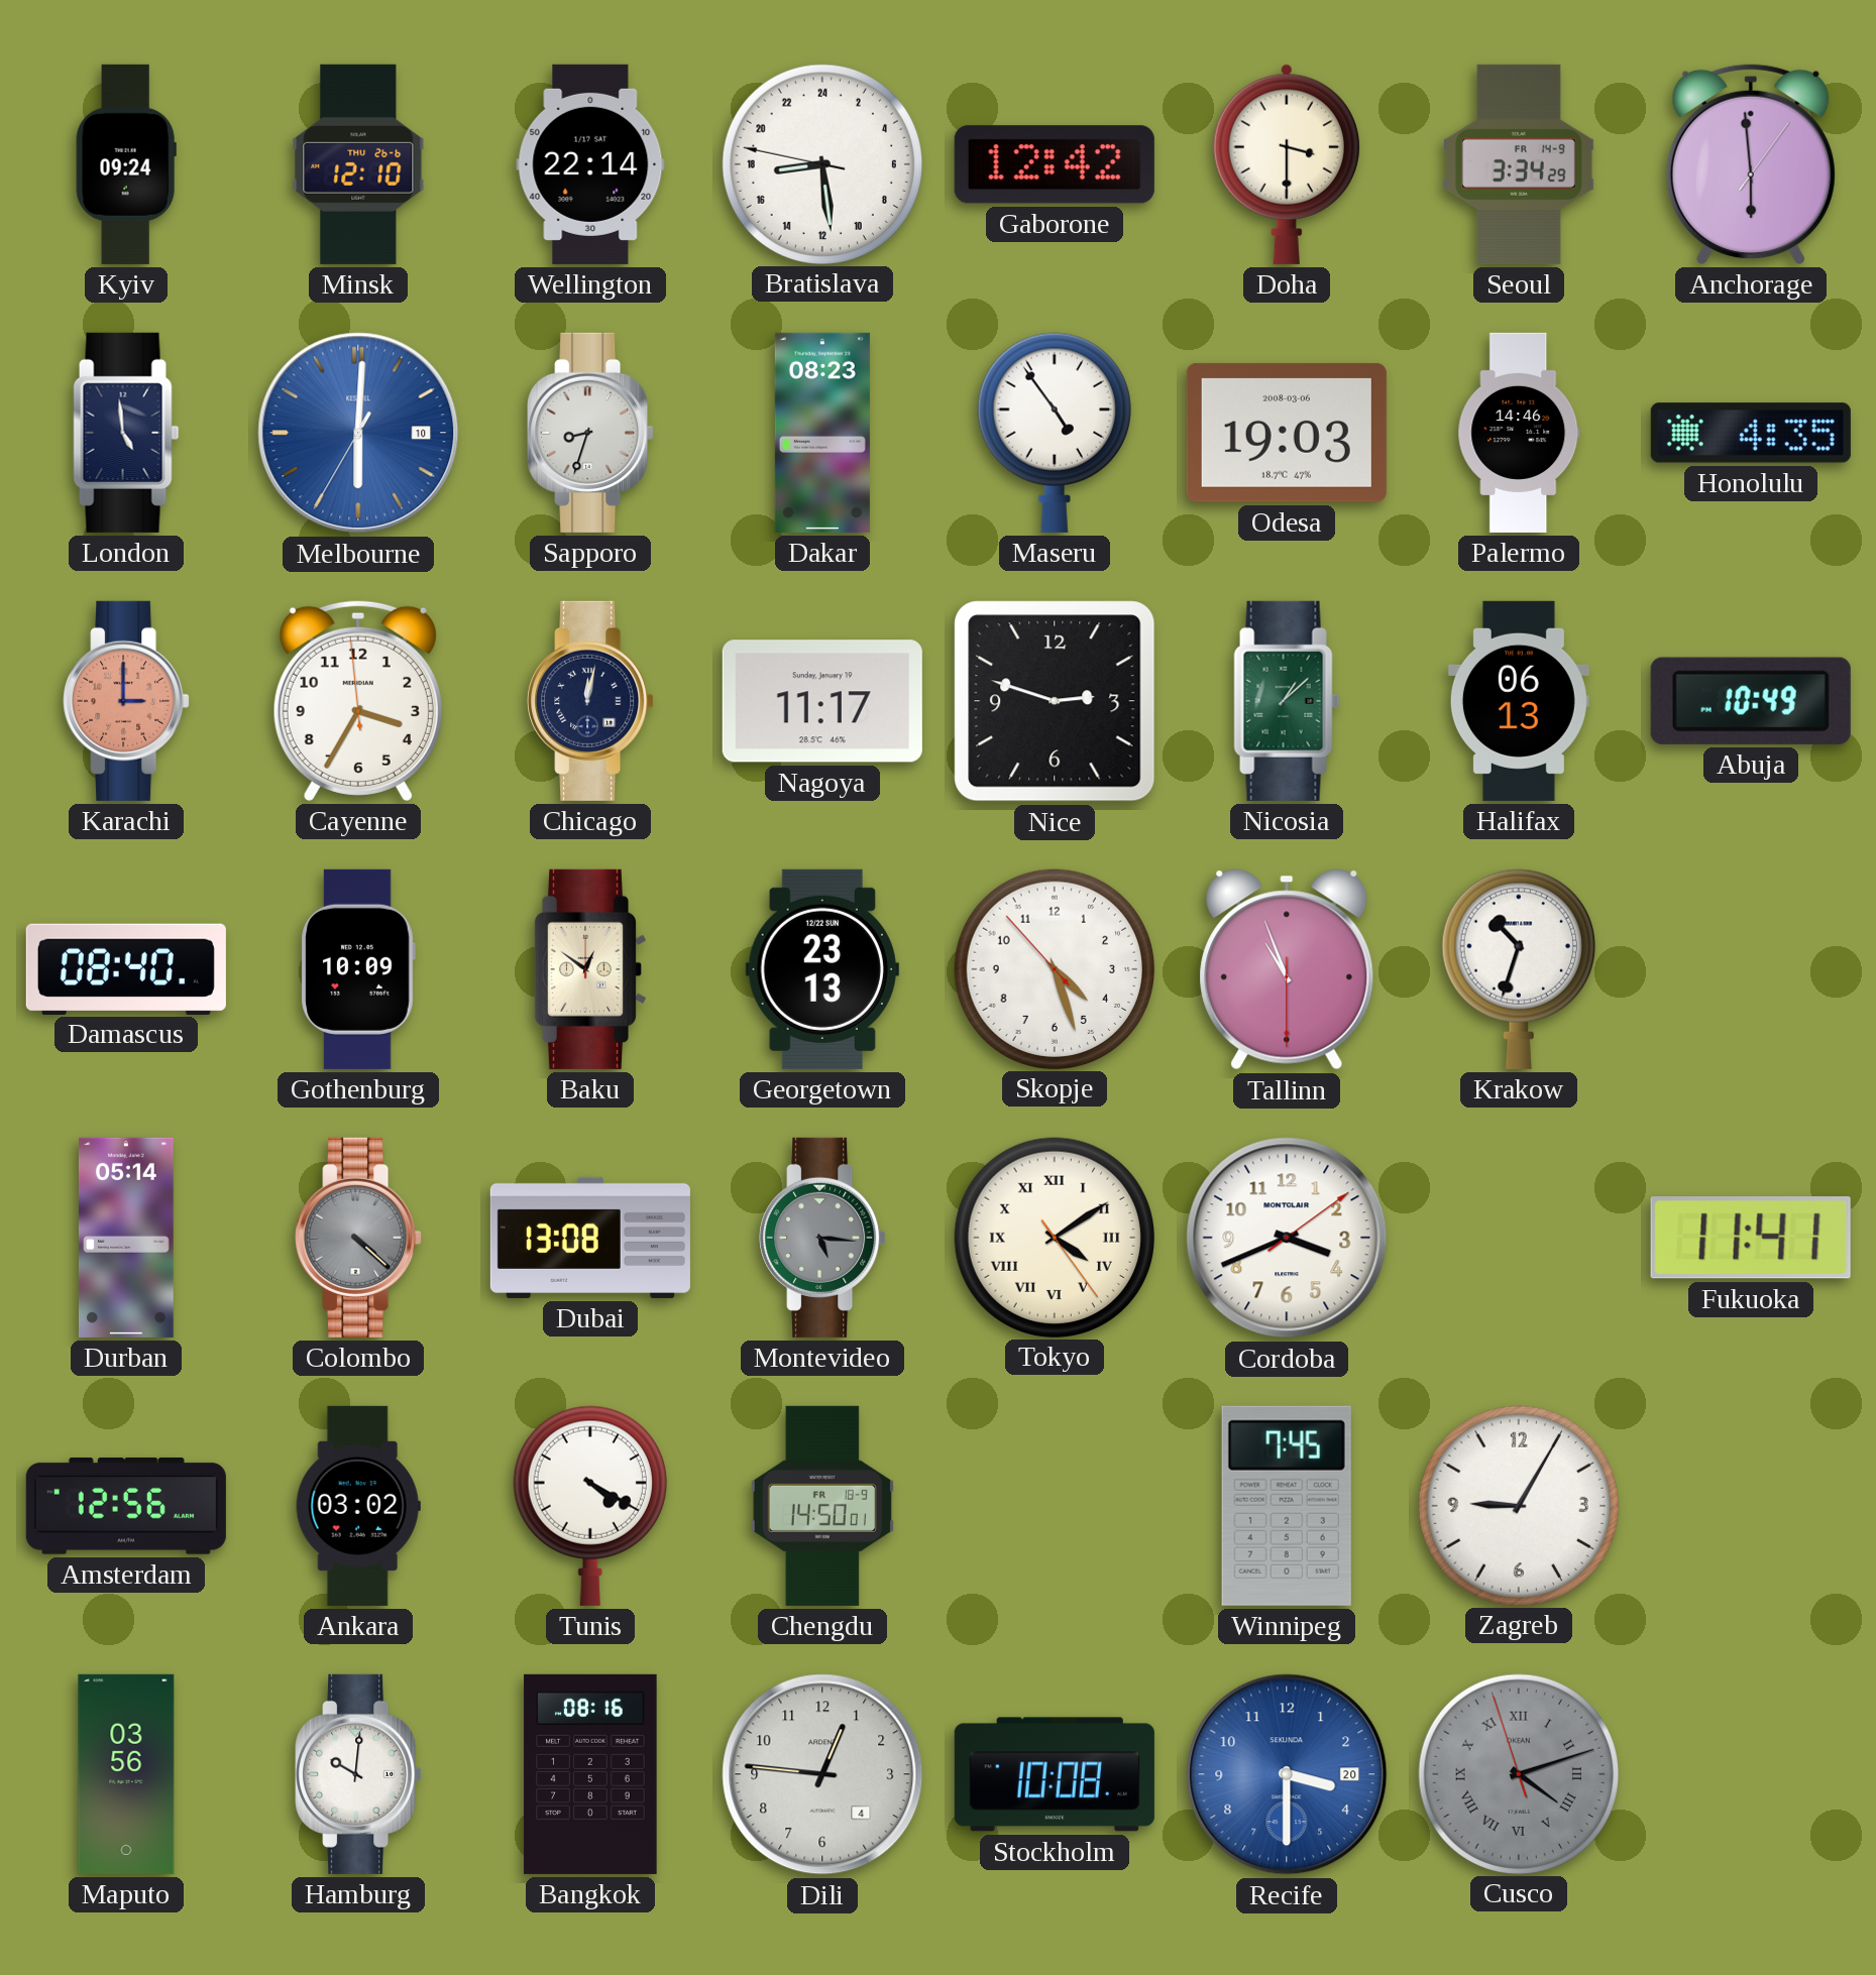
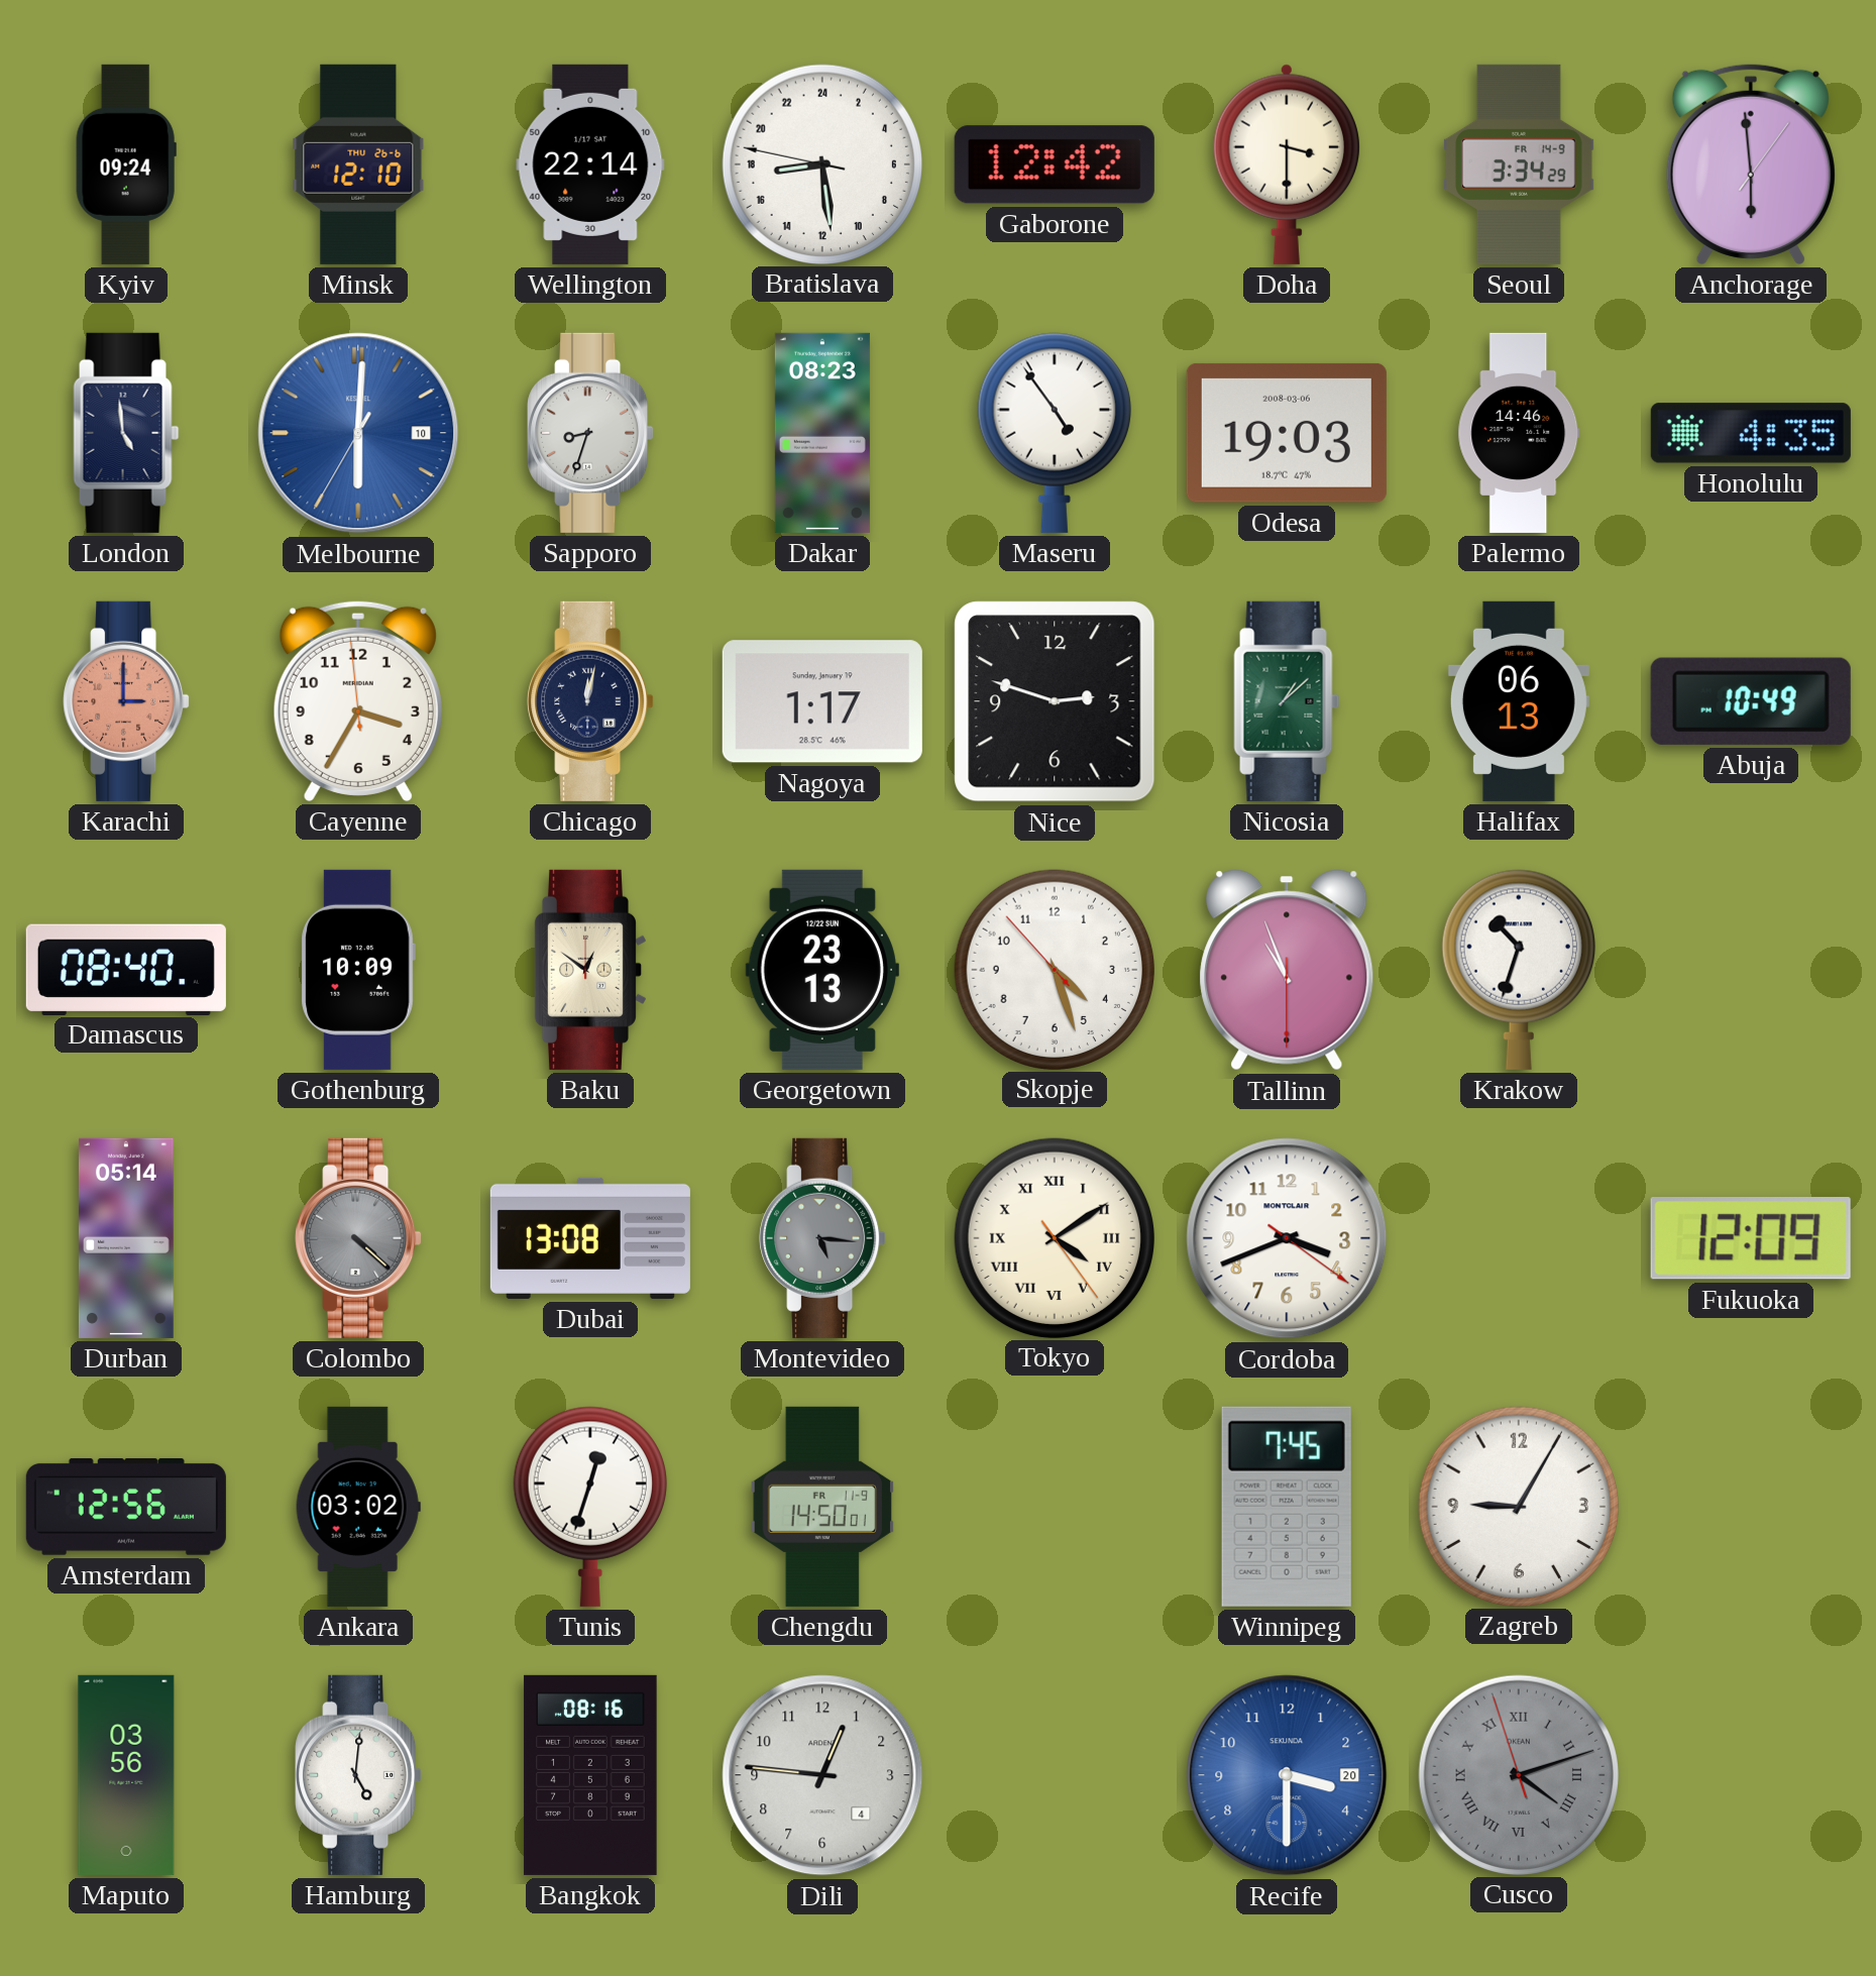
Nagoya: 11:17 -> 1:17 (822, 701)
Cordoba: 3:41:09 -> 3:41:21 (1287, 1238)
Fukuoka: 11:41 -> 12:09 (1751, 1239)
Tunis: 4:20 -> 12:33 (590, 1507)
Chengdu date: FR 18-9 -> FR 11-9 (822, 1507)
Hamburg: 10:01 -> 5:01 (358, 1775)
Stockholm: 10:08 -> none (1055, 1774)
